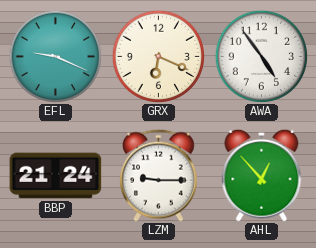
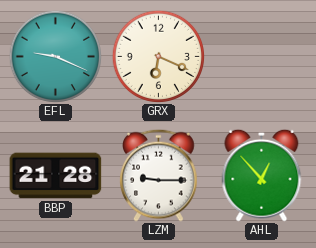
AWA: 4:54 -> none (261, 56)
BBP: 21:24 -> 21:28 (56, 176)
